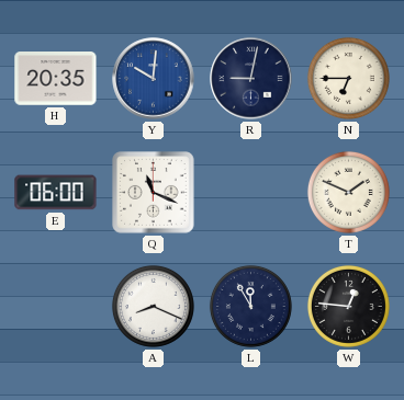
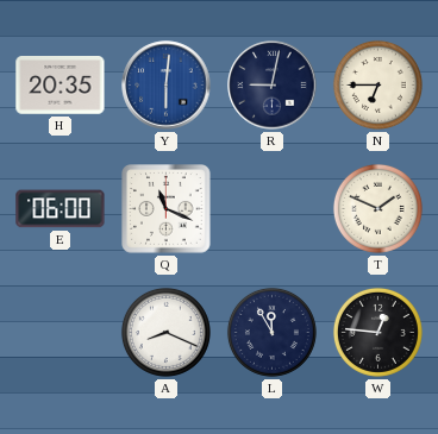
Y: 10:01 -> 6:01 (167, 86)
